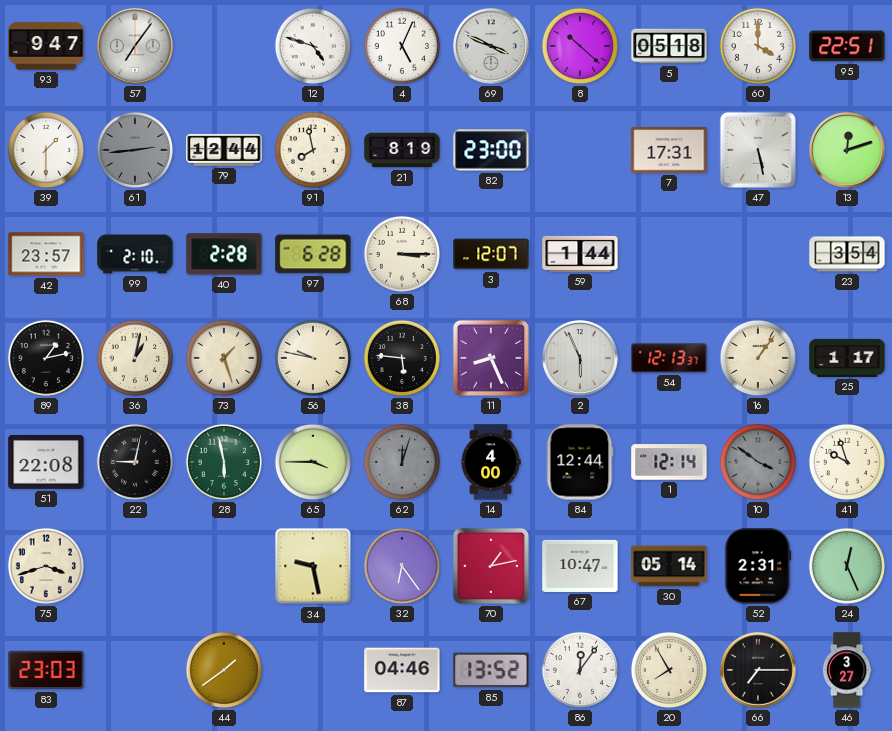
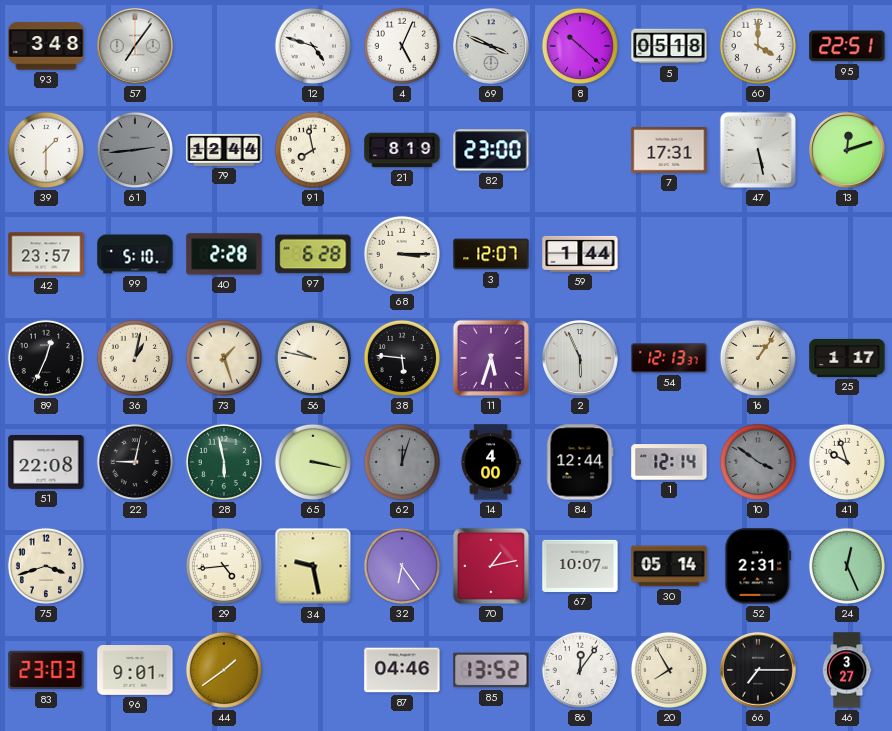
93: 9:47 -> 3:48 (46, 46)
99: 2:10 -> 5:10 (135, 254)
23: 3:54 -> none (847, 254)
89: 1:13 -> 12:34 (46, 358)
11: 8:26 -> 5:33 (491, 358)
65: 3:45 -> 3:17 (313, 462)
29: none -> 4:44 (224, 566)
67: 10:47 -> 10:07 (580, 566)
96: none -> 9:01 (135, 671)
